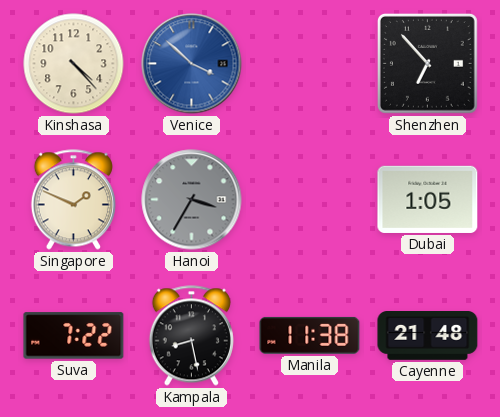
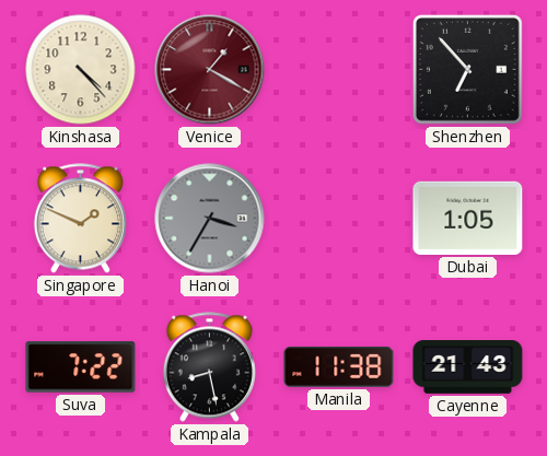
Venice: 3:52 -> 1:20 (210, 70)
Venice dial: blue -> burgundy (210, 70)
Cayenne: 21:48 -> 21:43 (468, 367)
